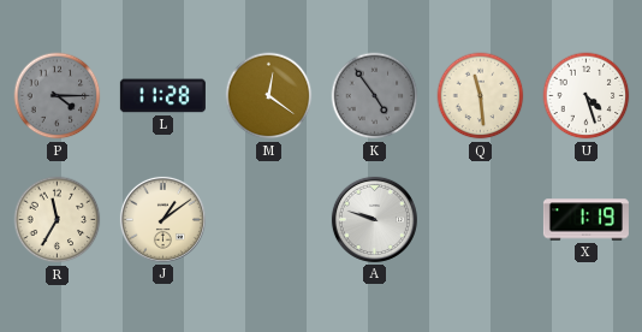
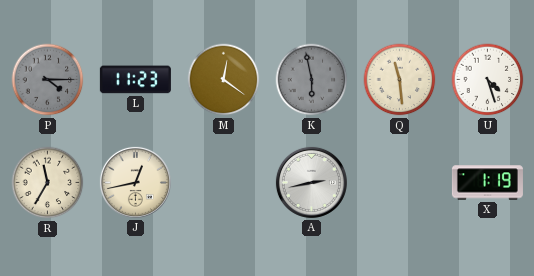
L: 11:28 -> 11:23 (135, 80)
K: 4:54 -> 5:58 (312, 80)
J: 1:09 -> 12:43 (135, 182)
A: 9:48 -> 2:43 (311, 182)
